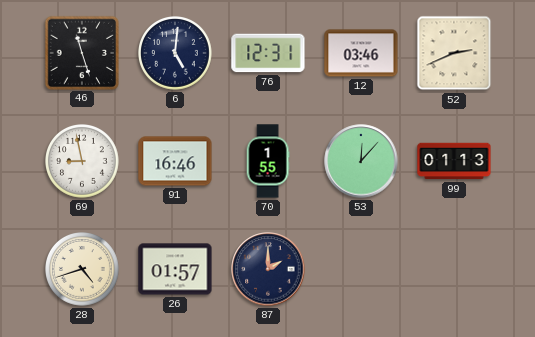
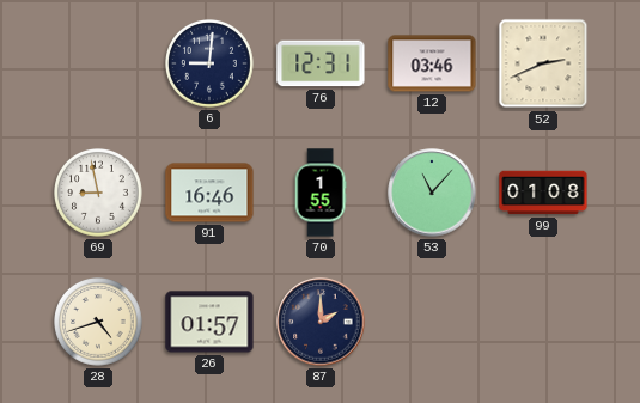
46: 11:27 -> none (81, 52)
6: 5:01 -> 9:01 (211, 65)
53: 12:07 -> 11:07 (432, 193)
99: 01:13 -> 01:08 (543, 193)
